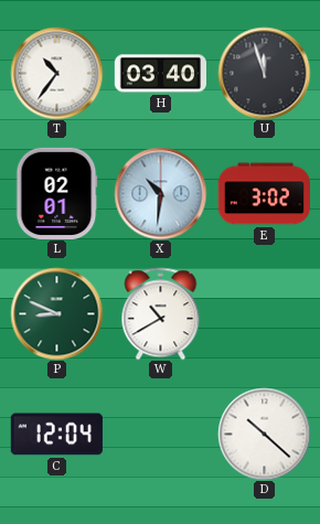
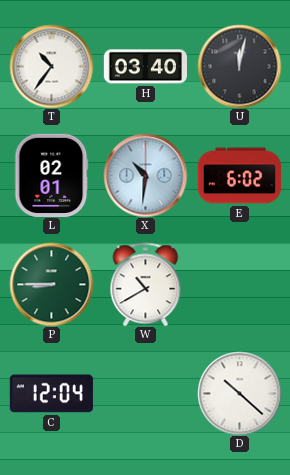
U: 11:57 -> 12:02 (239, 66)
E: 3:02 -> 6:02 (239, 176)
P: 8:49 -> 8:45 (51, 284)
